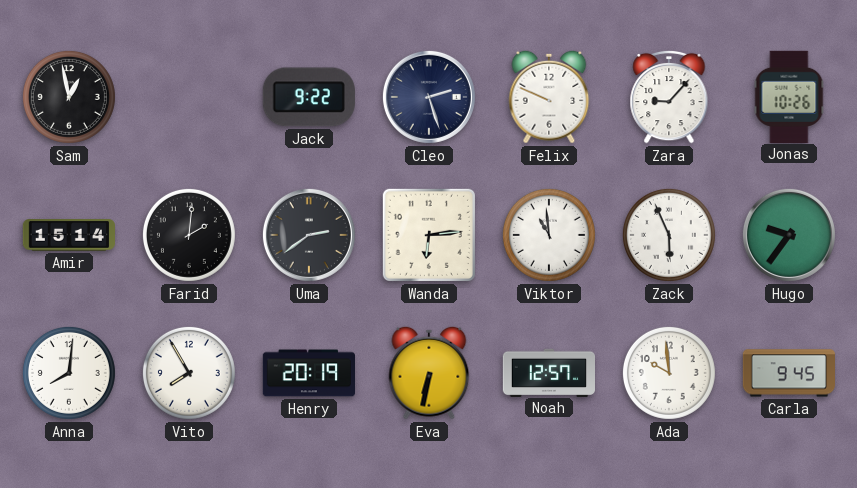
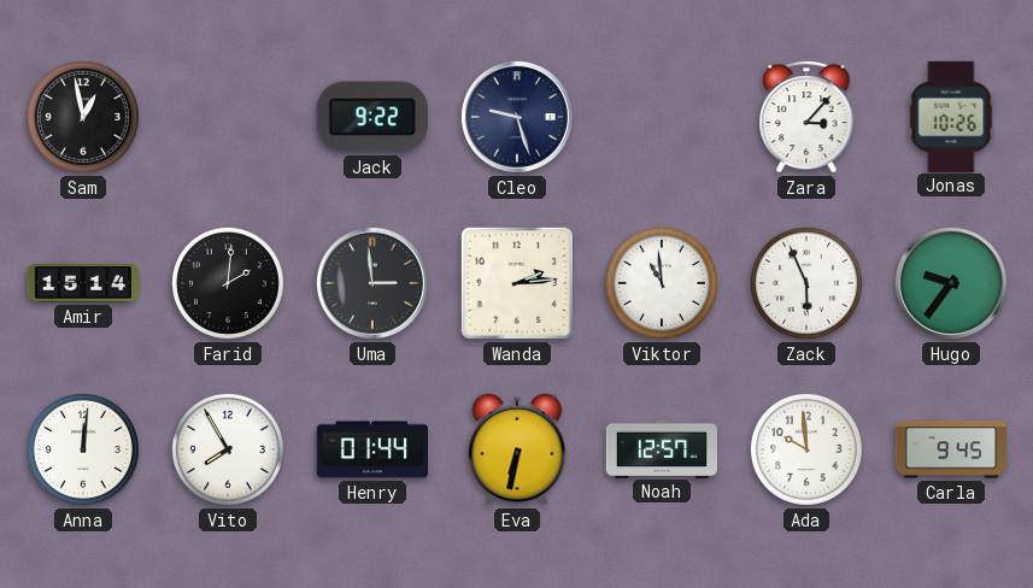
Cleo: 2:27 -> 9:27 (517, 117)
Felix: 9:49 -> none (549, 97)
Zara: 9:07 -> 3:07 (806, 117)
Uma: 2:39 -> 2:59 (372, 283)
Wanda: 6:14 -> 2:14 (517, 283)
Anna: 8:01 -> 12:01 (83, 449)
Henry: 20:19 -> 01:44 (371, 449)
